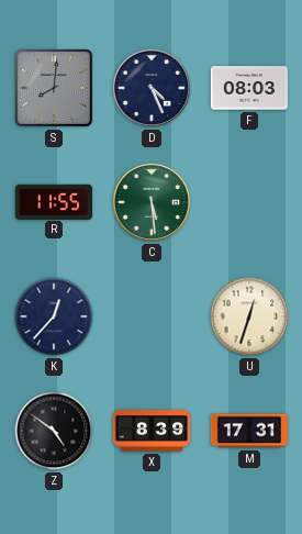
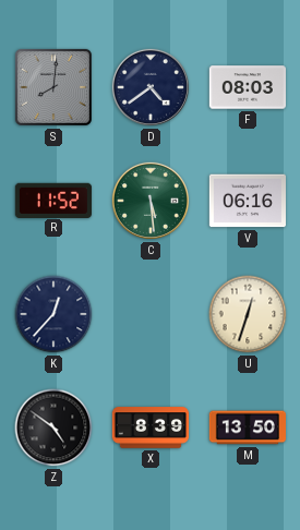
D: 4:26 -> 4:39 (151, 87)
R: 11:55 -> 11:52 (52, 200)
V: none -> 06:16 (247, 201)
M: 17:31 -> 13:50 (247, 427)
